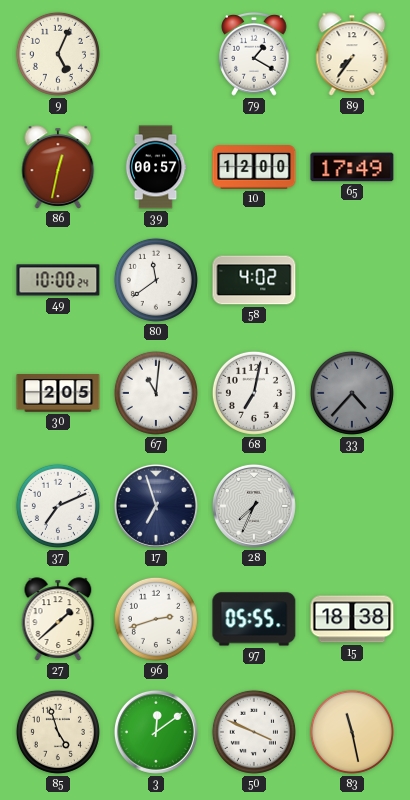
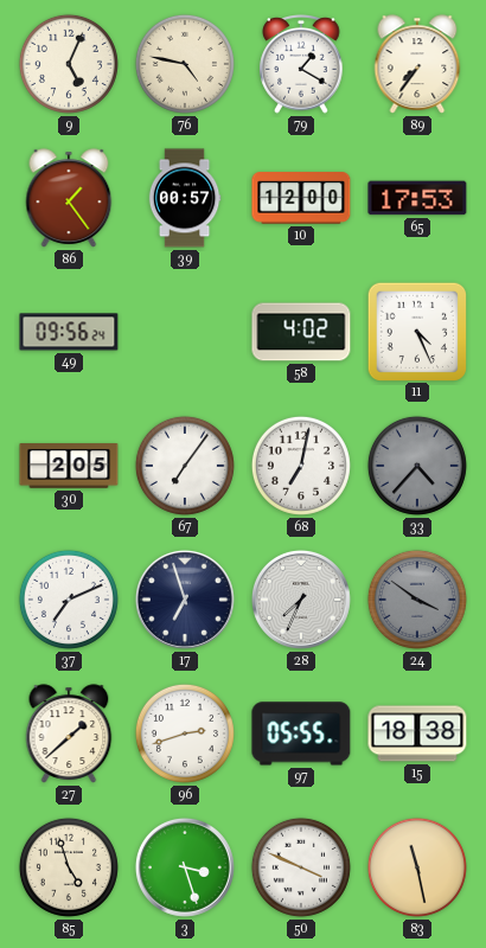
76: none -> 4:47 (185, 64)
86: 12:32 -> 1:24 (69, 198)
65: 17:49 -> 17:53 (417, 198)
49: 10:00 -> 09:56 (69, 332)
80: 11:39 -> none (156, 280)
11: none -> 4:26 (416, 331)
67: 11:01 -> 7:06 (185, 466)
24: none -> 3:51 (417, 600)
3: 12:09 -> 3:27 (185, 867)
